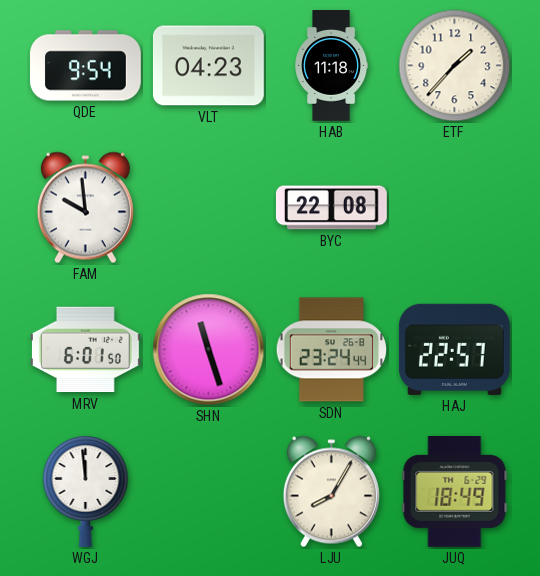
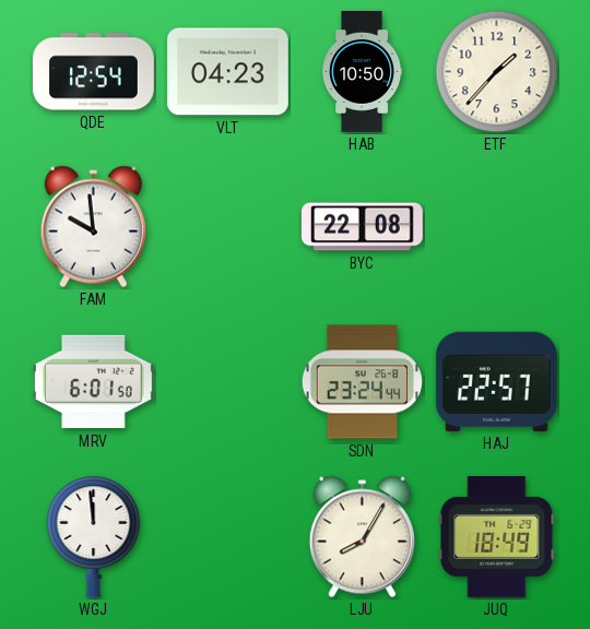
QDE: 9:54 -> 12:54 (94, 72)
HAB: 11:18 -> 10:50 (363, 72)
SHN: 11:27 -> none (209, 350)
